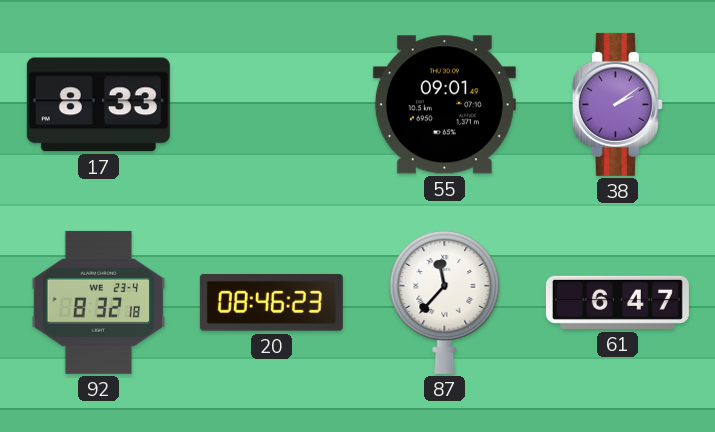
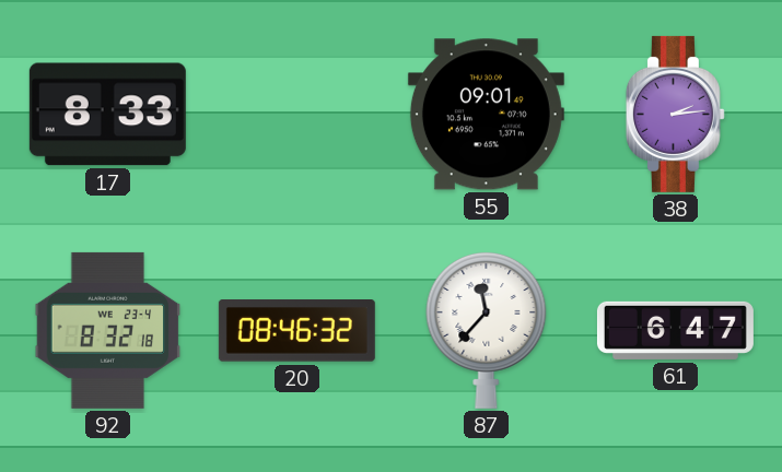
38: 2:09 -> 2:14 (675, 114)
20: 08:46:23 -> 08:46:32 (296, 331)
